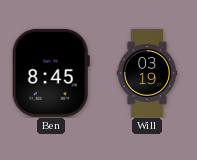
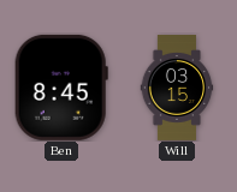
Will: 03:19 -> 03:15 (177, 89)
